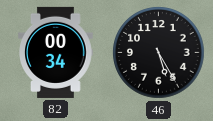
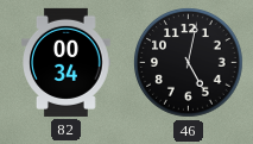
46: 5:25 -> 5:02 (189, 63)
